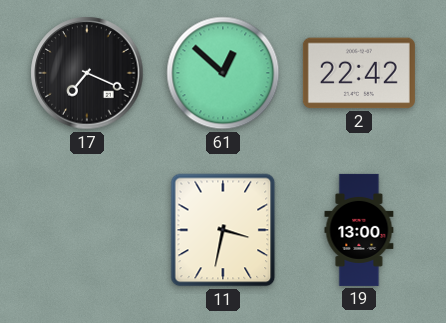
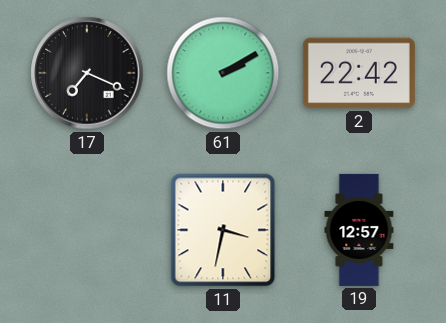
61: 12:52 -> 2:10 (223, 73)
19: 13:00 -> 12:57 (359, 230)
